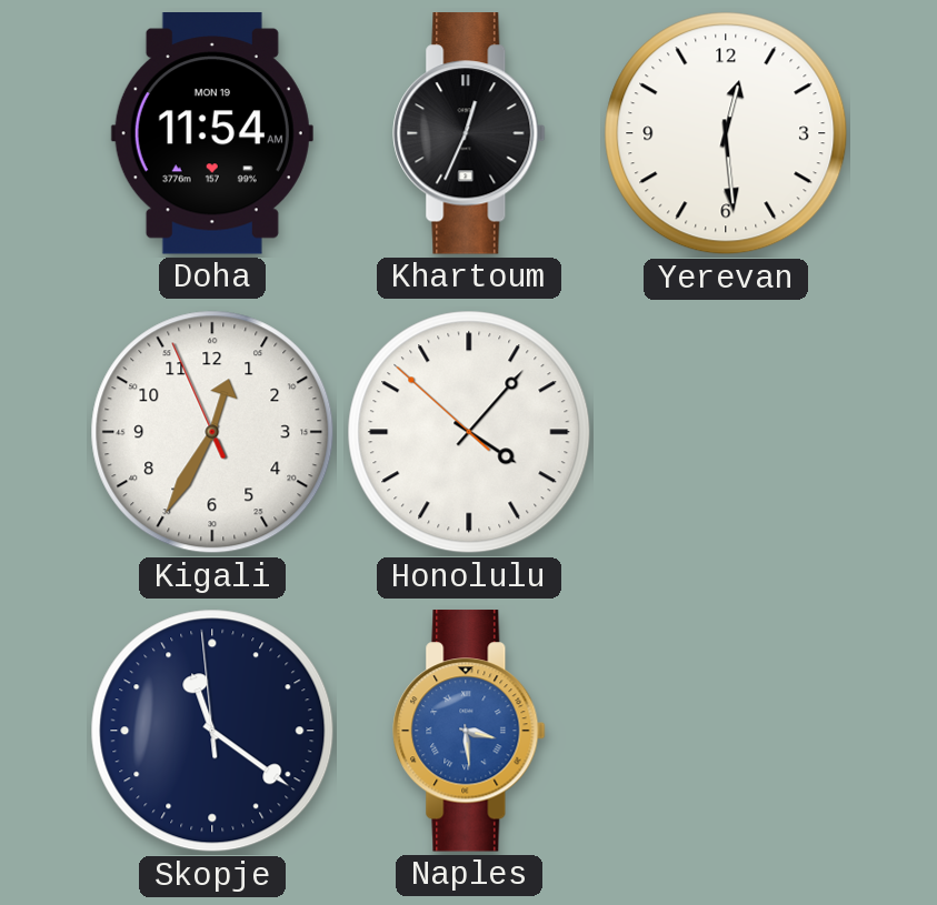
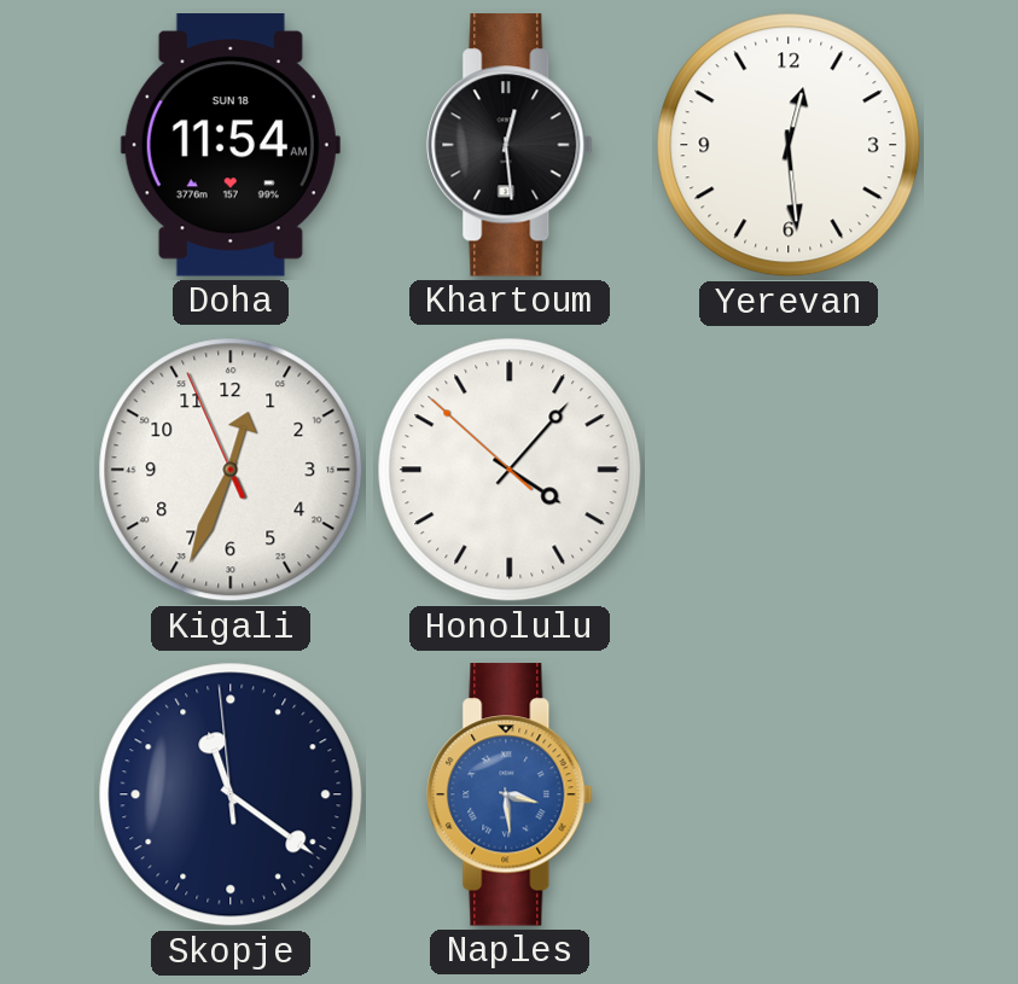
Doha date: MON 19 -> SUN 18 (231, 146)
Khartoum: 12:34 -> 12:29 (510, 145)
Kigali: 12:34 -> 12:33 (231, 470)
